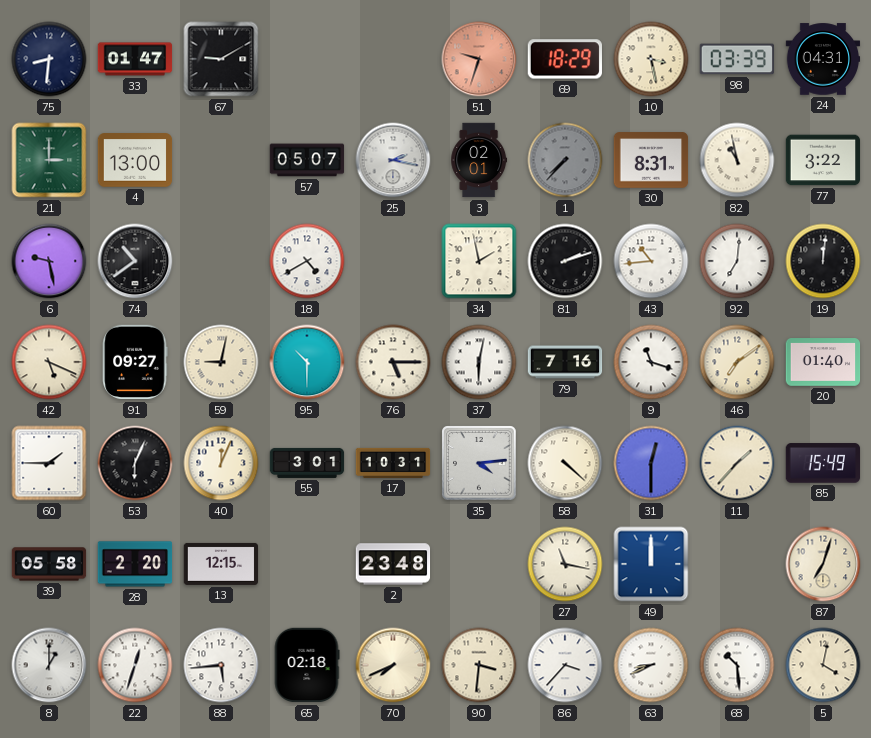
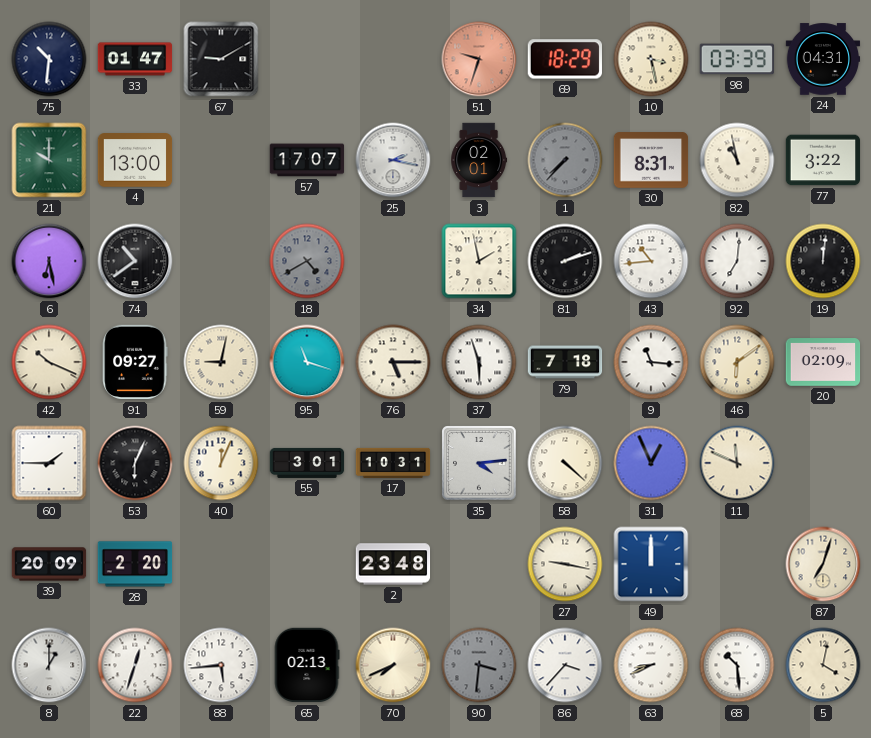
75: 8:31 -> 10:31 (49, 59)
21: 3:00 -> 10:00 (49, 160)
57: 05:07 -> 17:07 (307, 160)
6: 9:28 -> 6:28 (49, 261)
18 dial: white -> grey (307, 261)
42: 5:19 -> 10:19 (49, 362)
95: 10:30 -> 11:18 (307, 362)
37: 6:02 -> 5:57 (479, 362)
79: 7:16 -> 7:18 (565, 362)
9: 11:18 -> 11:16 (651, 362)
46: 7:09 -> 6:09 (737, 362)
20: 01:40 -> 02:09 (823, 362)
31: 12:30 -> 12:56 (651, 463)
11: 1:37 -> 11:49 (737, 463)
85: 15:49 -> none (823, 463)
39: 05:58 -> 20:09 (49, 564)
13: 12:15 -> none (221, 564)
27: 11:17 -> 9:17 (565, 564)
65: 02:18 -> 02:13 (307, 665)
90 dial: cream -> grey (479, 665)
